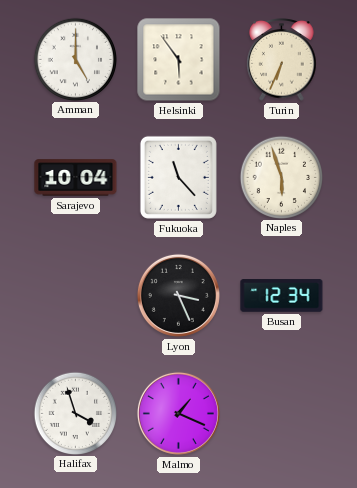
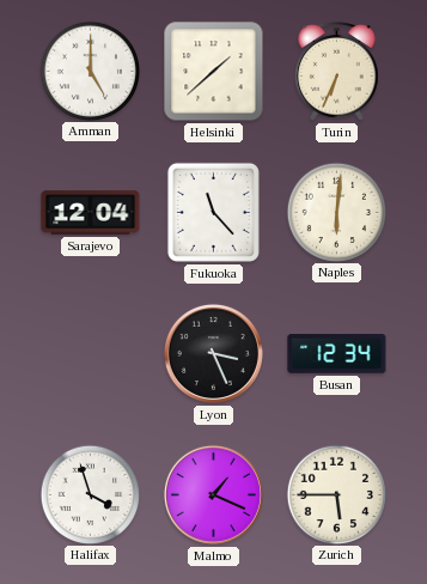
Helsinki: 5:54 -> 1:38 (214, 72)
Sarajevo: 10:04 -> 12:04 (91, 213)
Naples: 5:57 -> 6:01 (336, 212)
Zurich: none -> 5:45 (336, 494)
